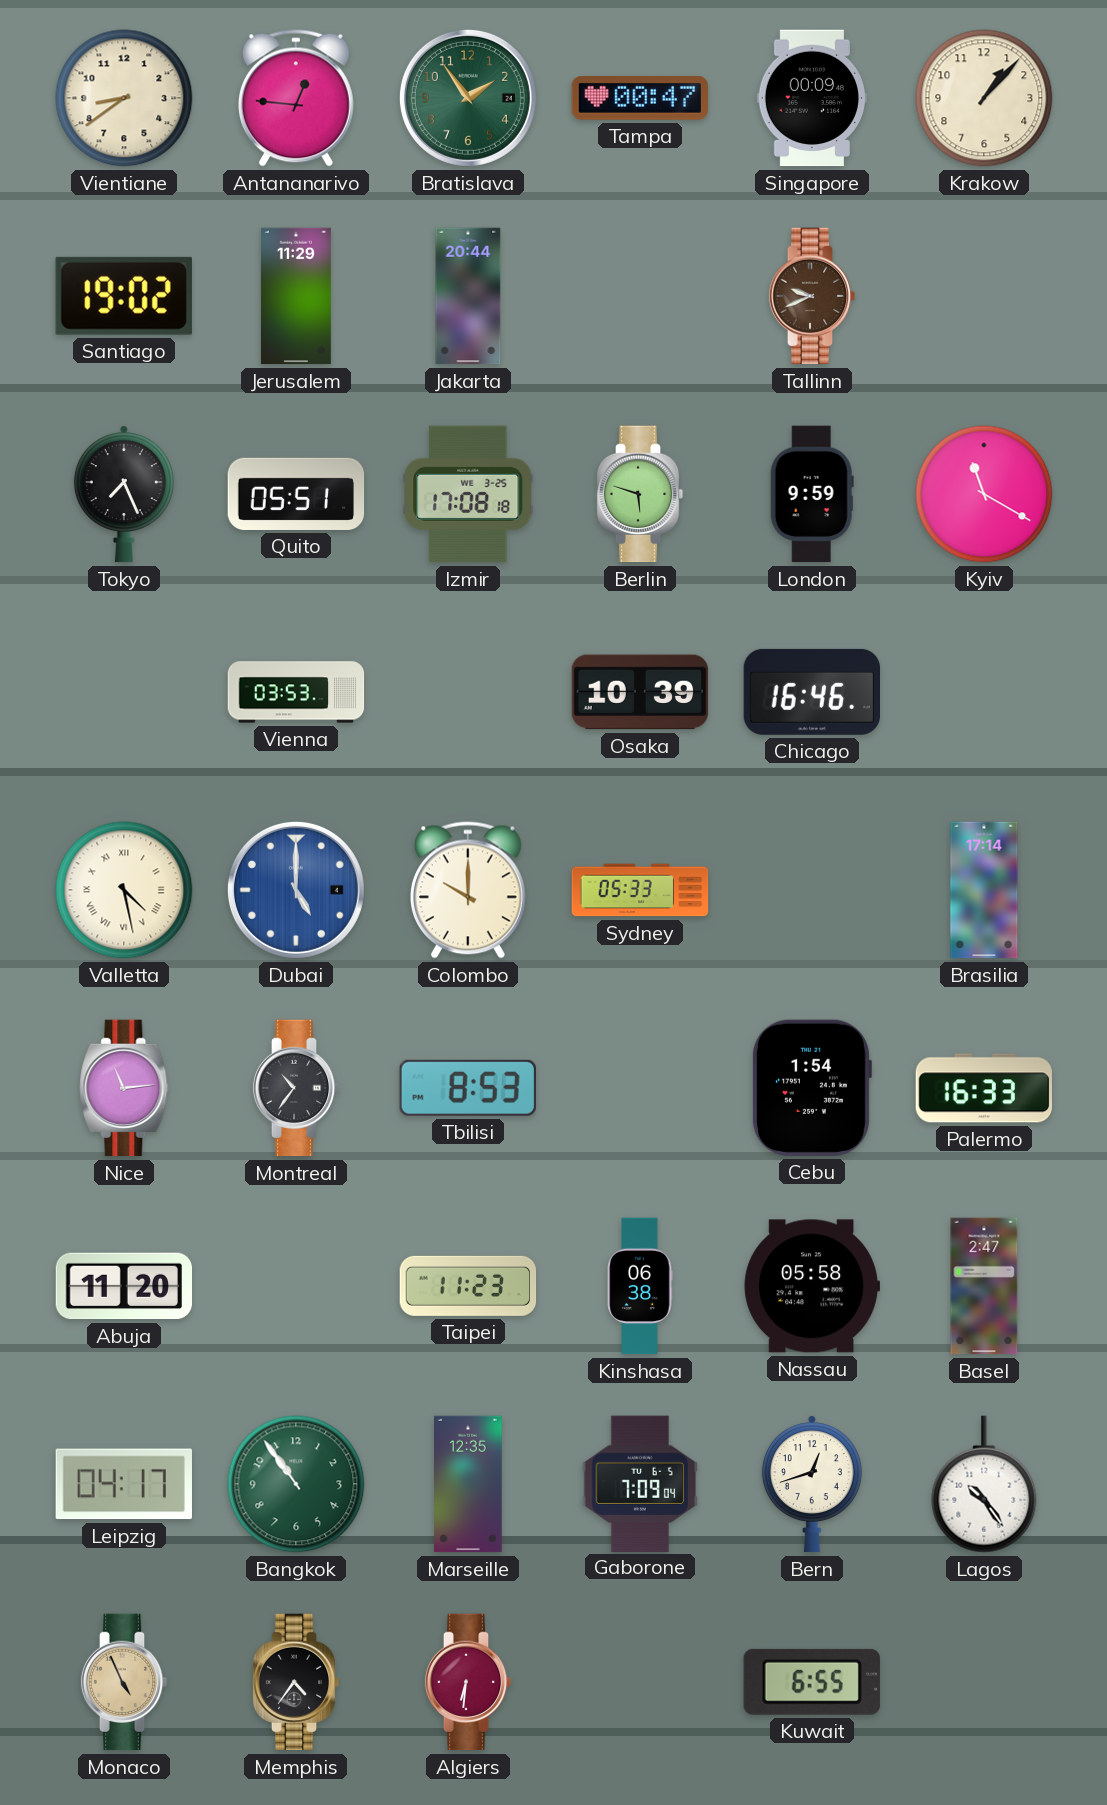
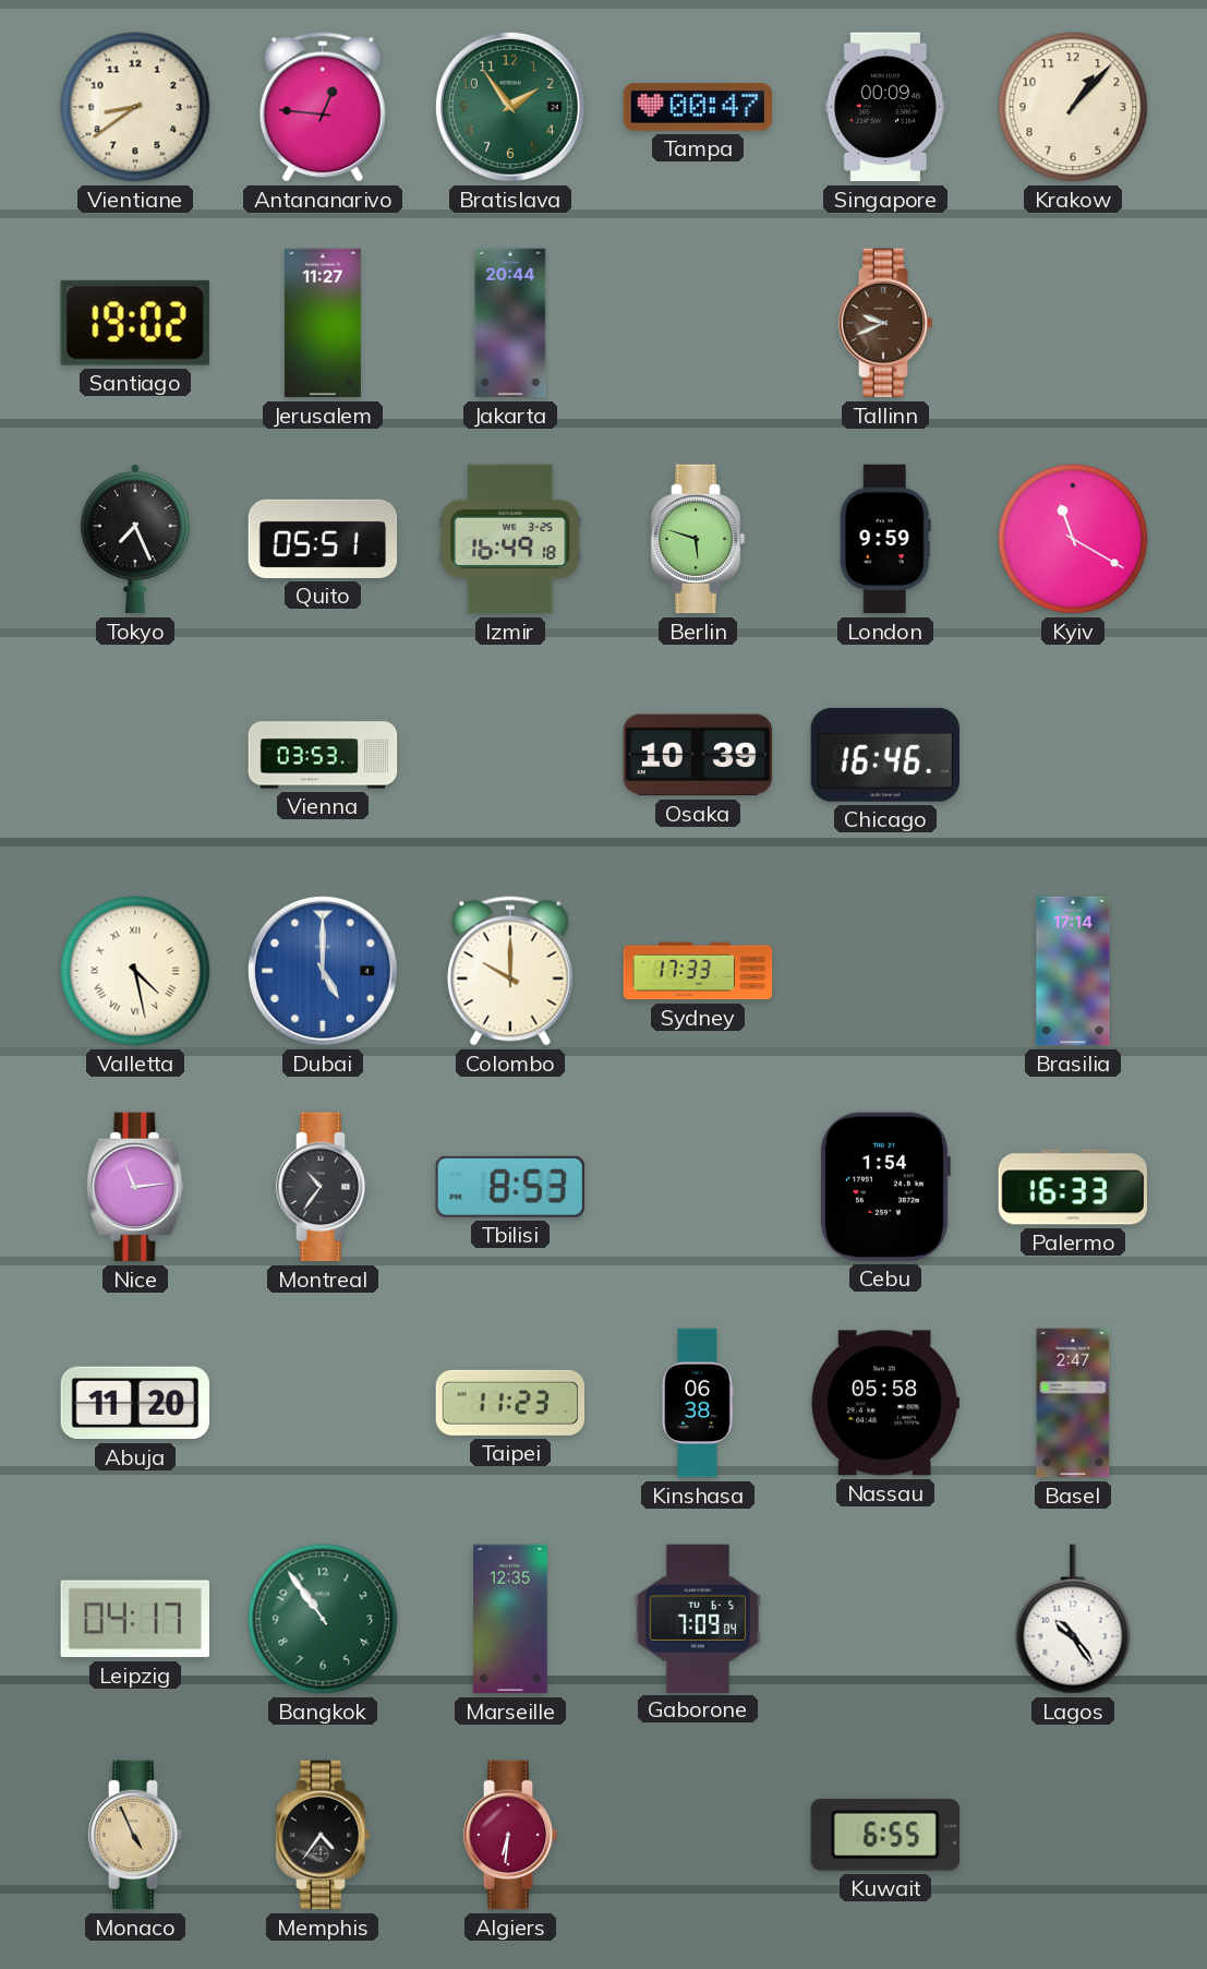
Jerusalem: 11:29 -> 11:27 (323, 323)
Izmir: 17:08 -> 16:49 (510, 539)
Sydney: 05:33 -> 17:33 (698, 971)
Bern: 12:42 -> none (812, 1484)
